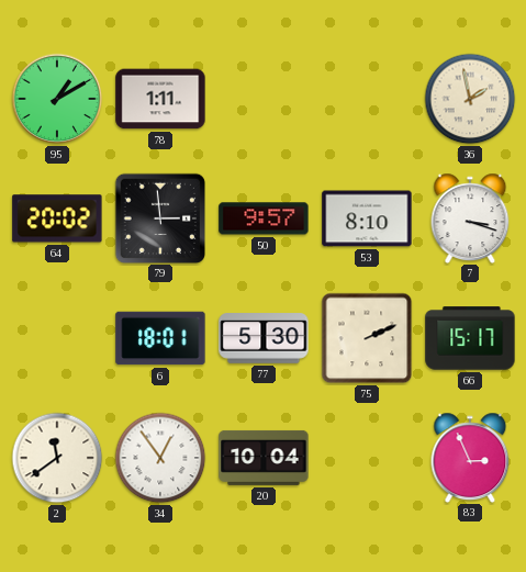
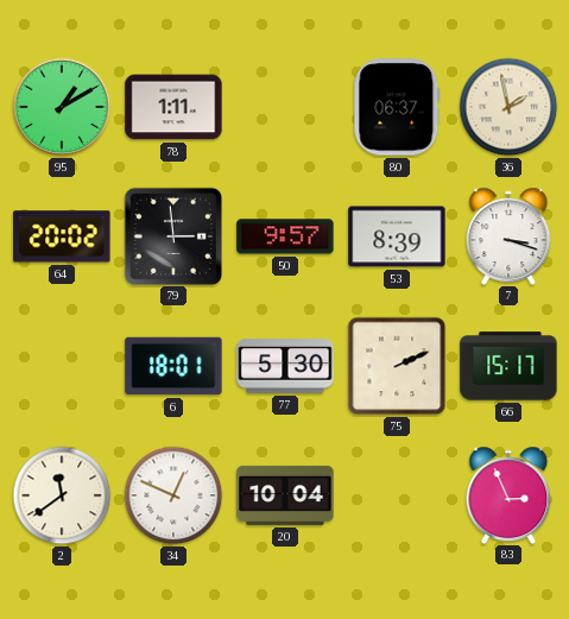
80: none -> 06:37 (397, 107)
53: 8:10 -> 8:39 (397, 236)
34: 12:54 -> 12:49 (173, 495)
